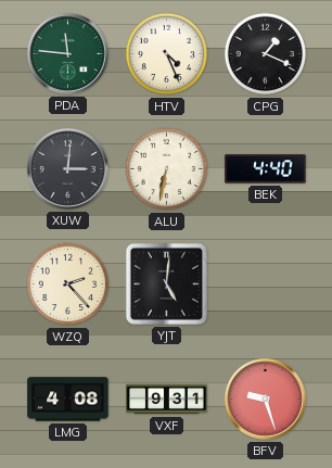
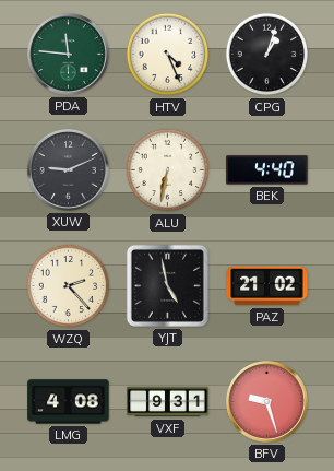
CPG: 1:19 -> 1:03 (267, 55)
XUW: 3:01 -> 9:11 (68, 169)
YJT: 5:01 -> 4:58 (167, 285)
PAZ: none -> 21:02 (267, 286)
